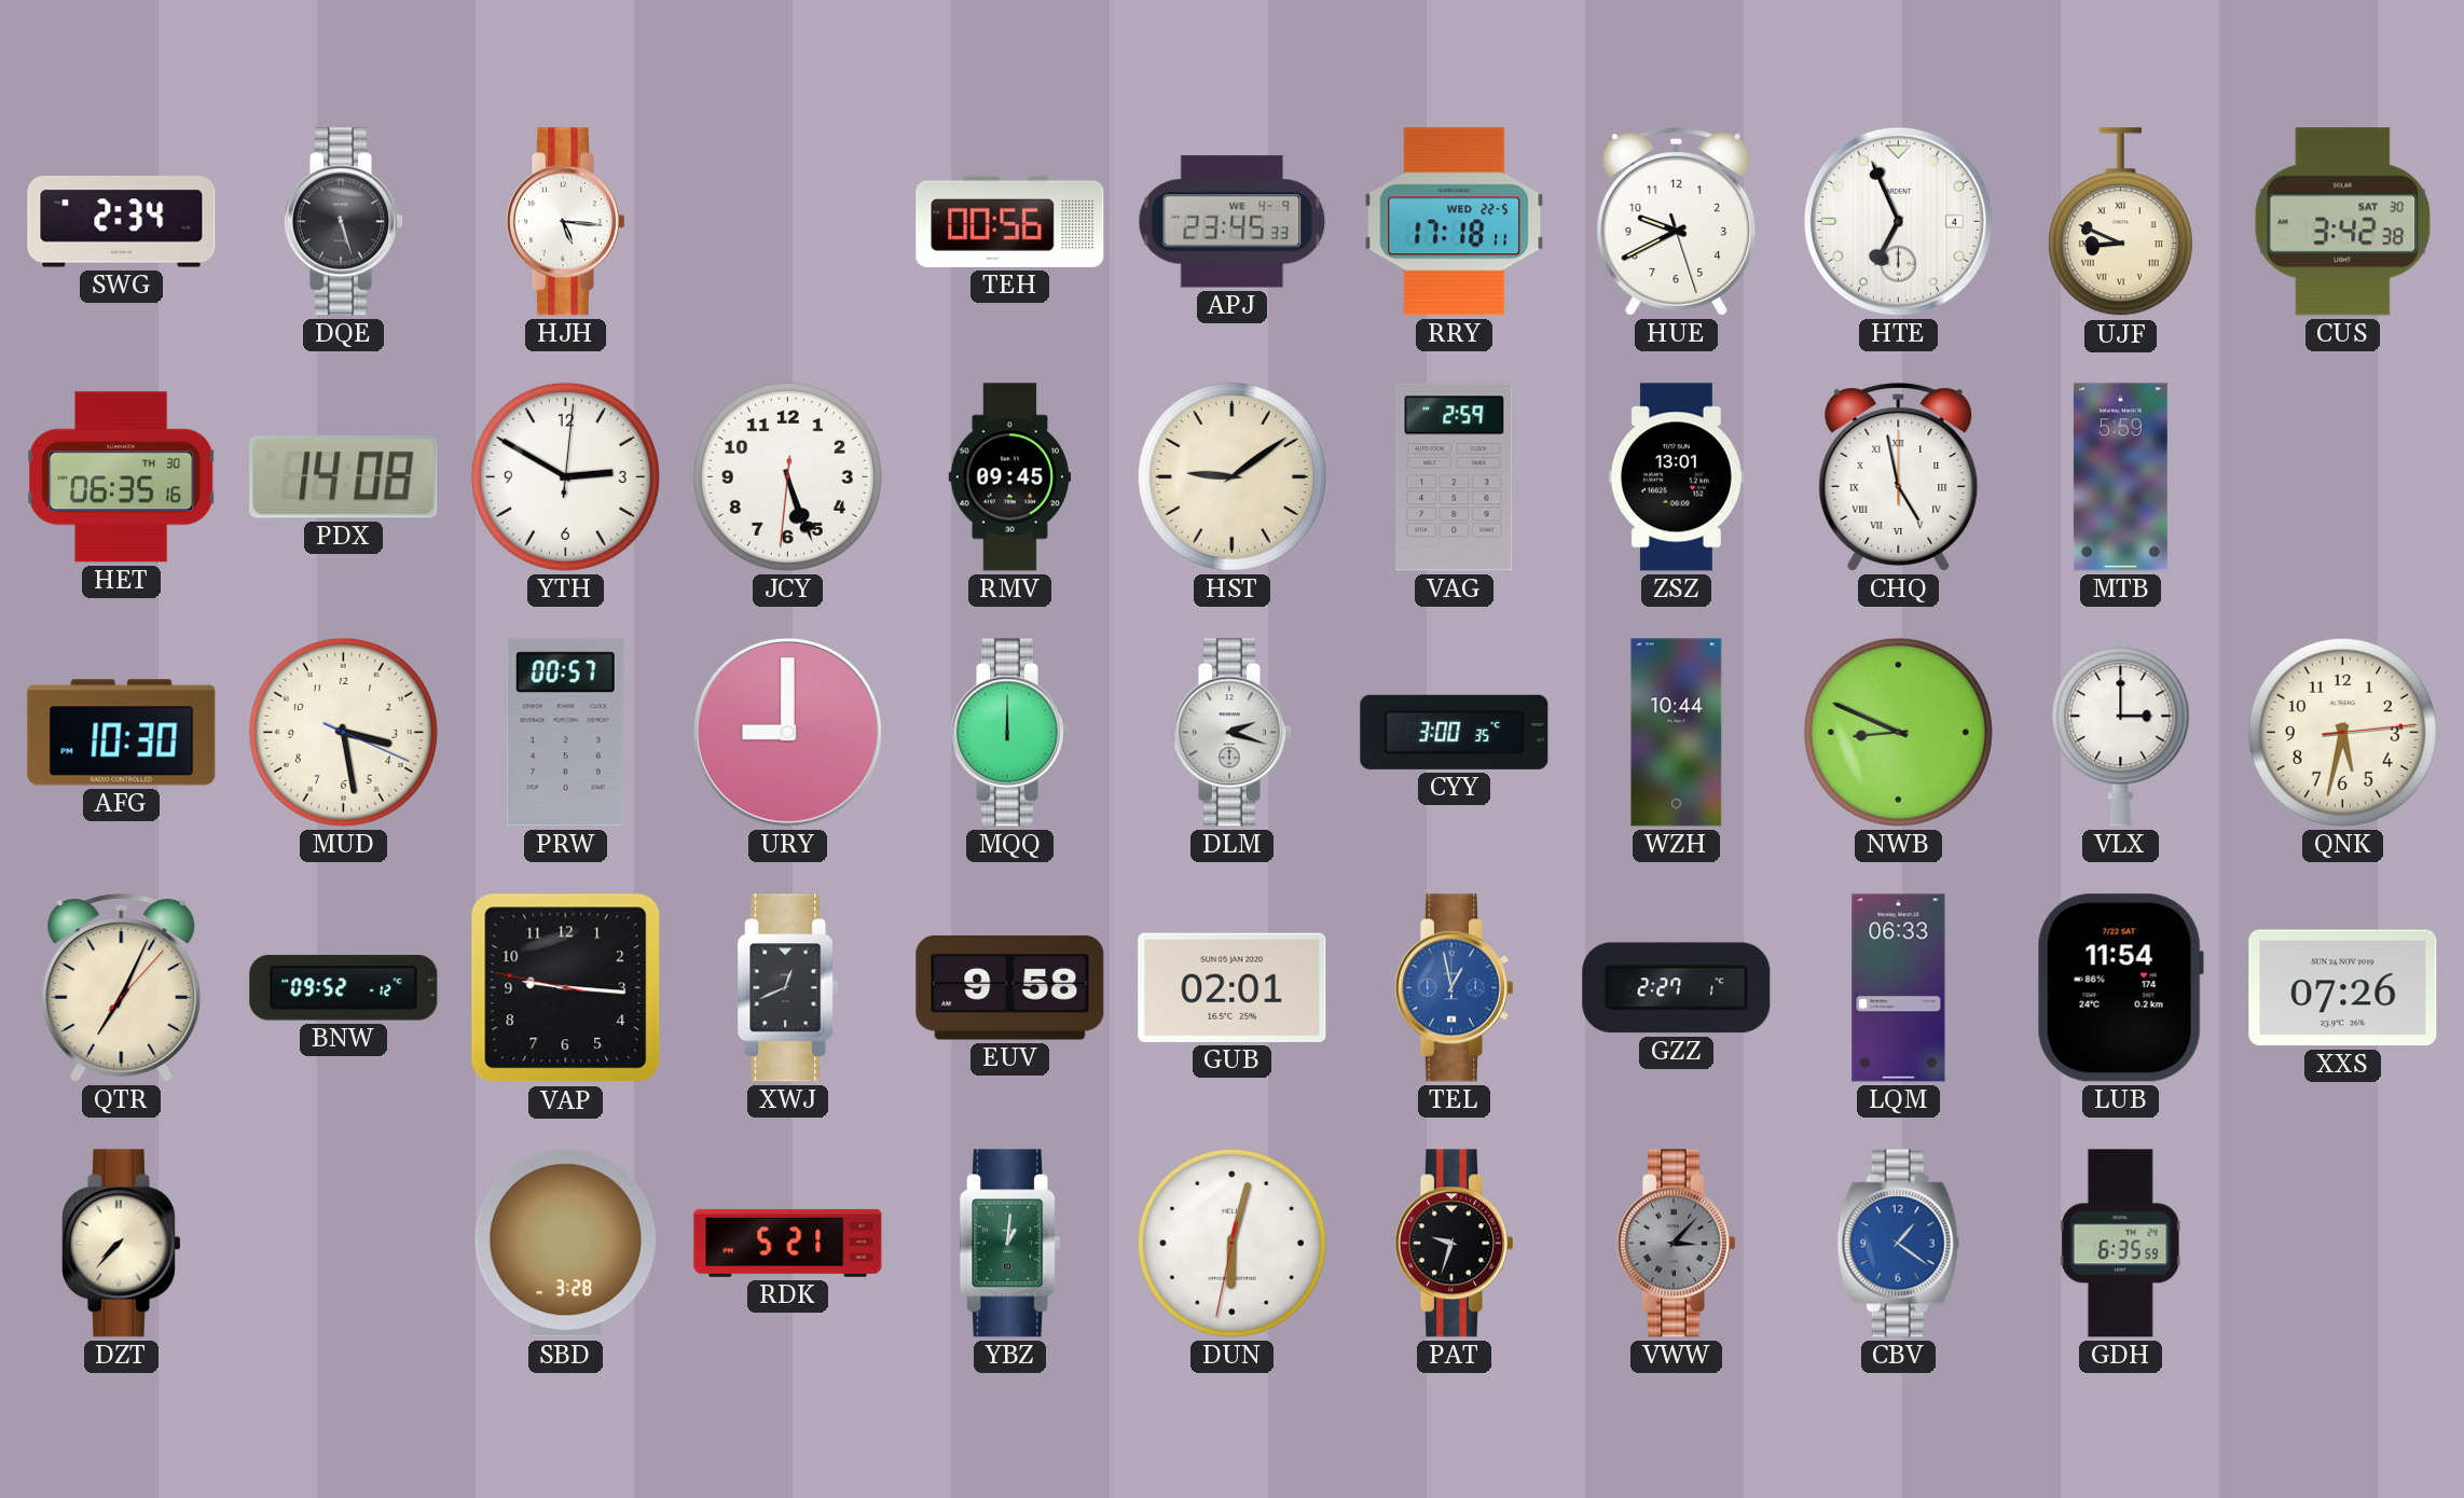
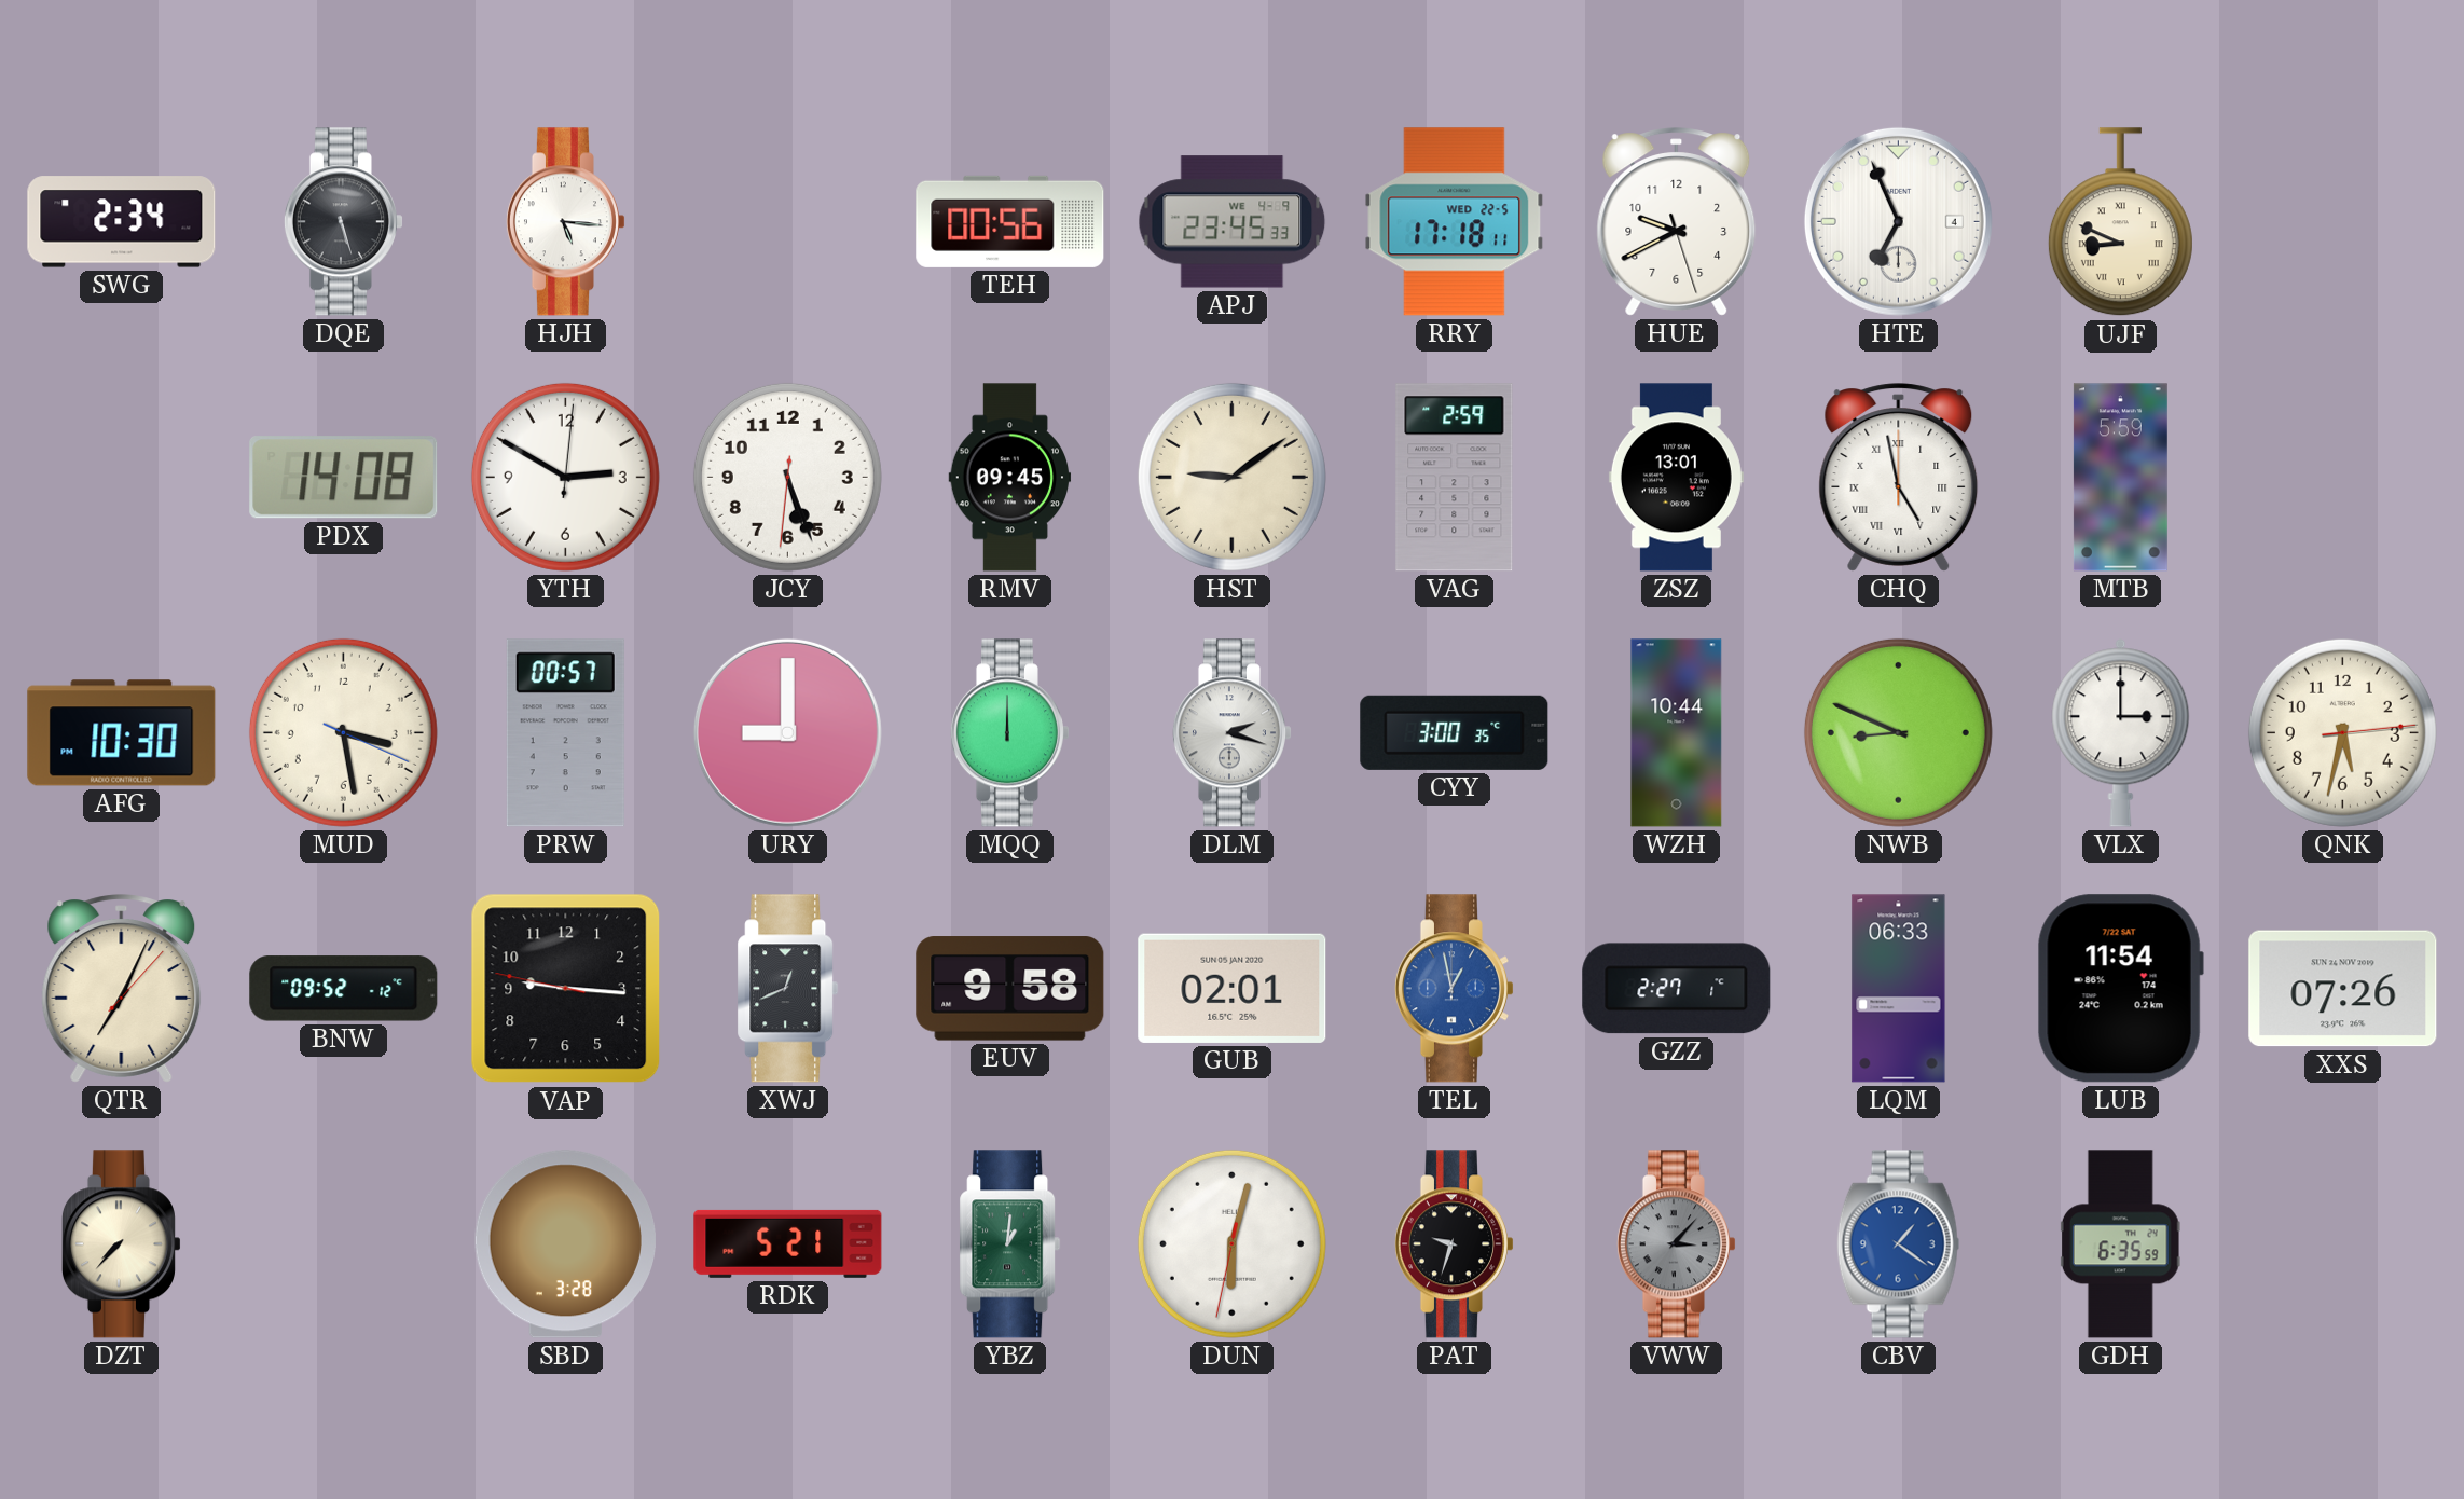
CUS: 3:42 -> none (2343, 222)
HET: 06:35 -> none (122, 477)
